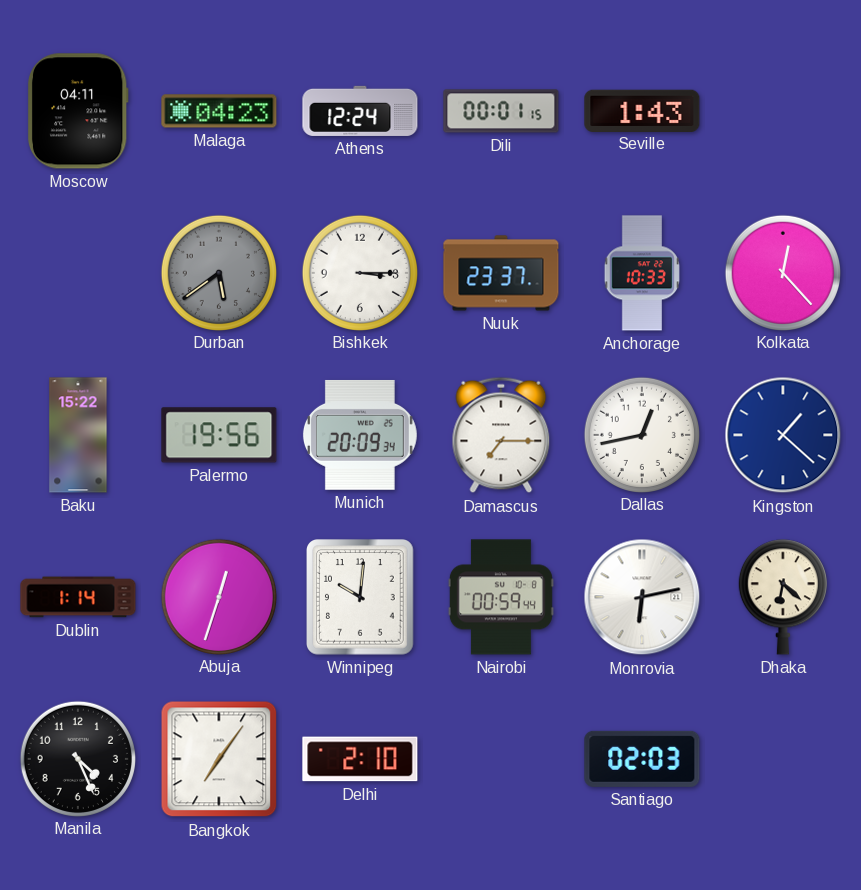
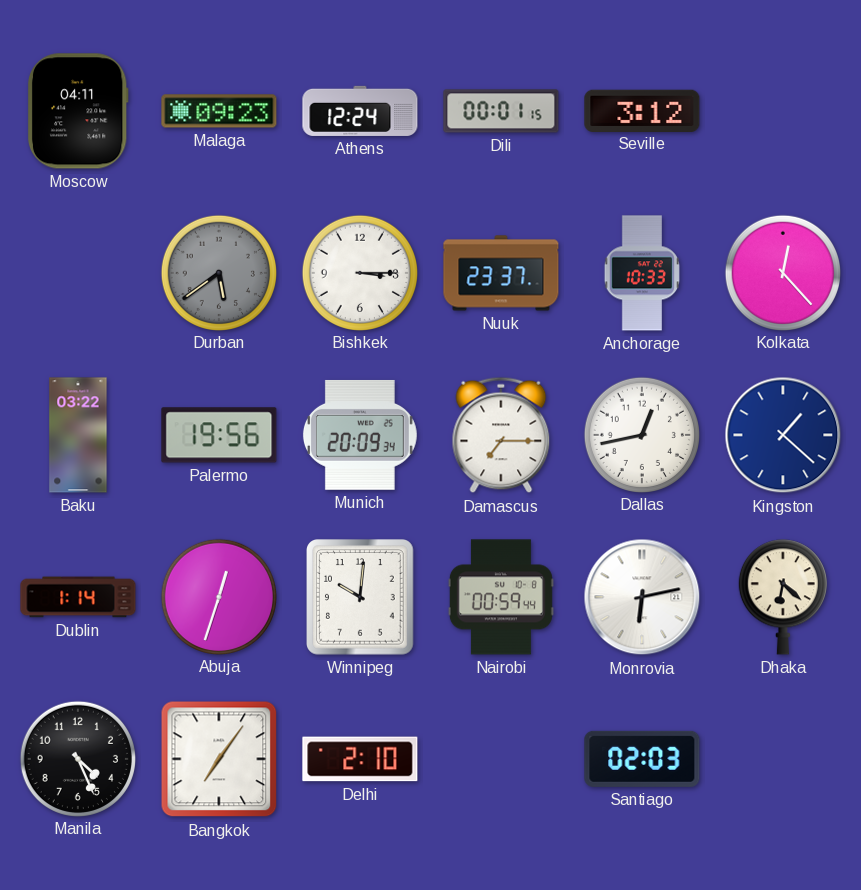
Malaga: 04:23 -> 09:23 (219, 111)
Seville: 1:43 -> 3:12 (642, 110)
Baku: 15:22 -> 03:22 (78, 435)
